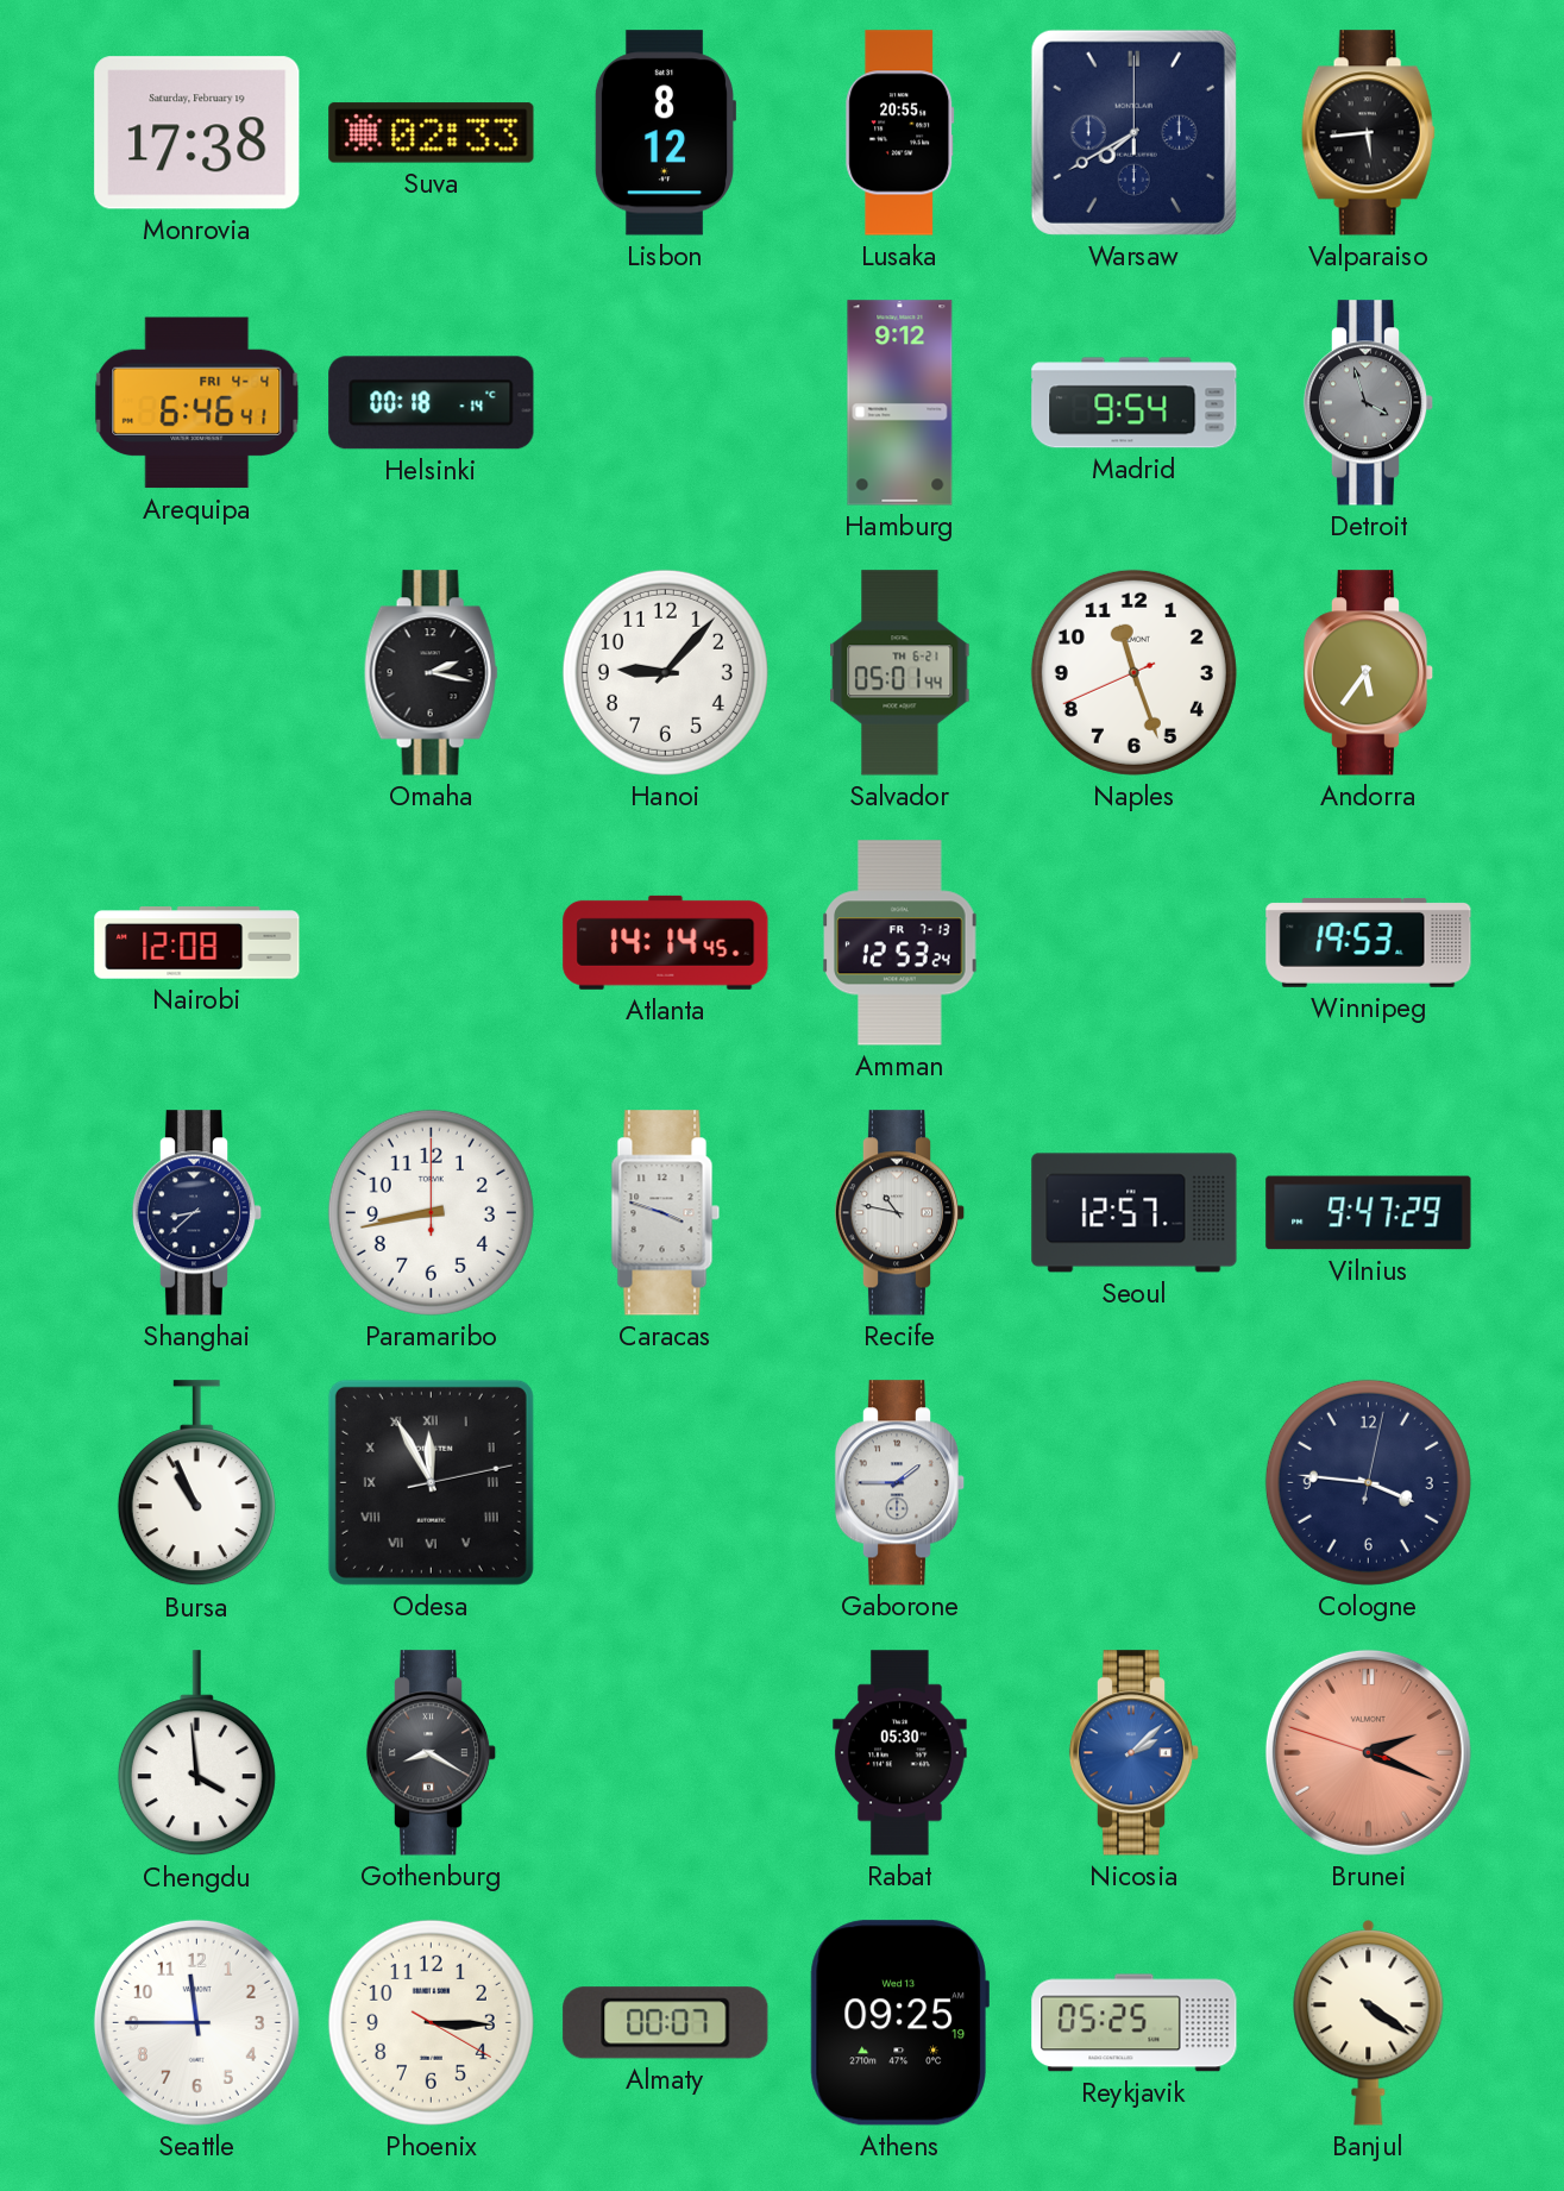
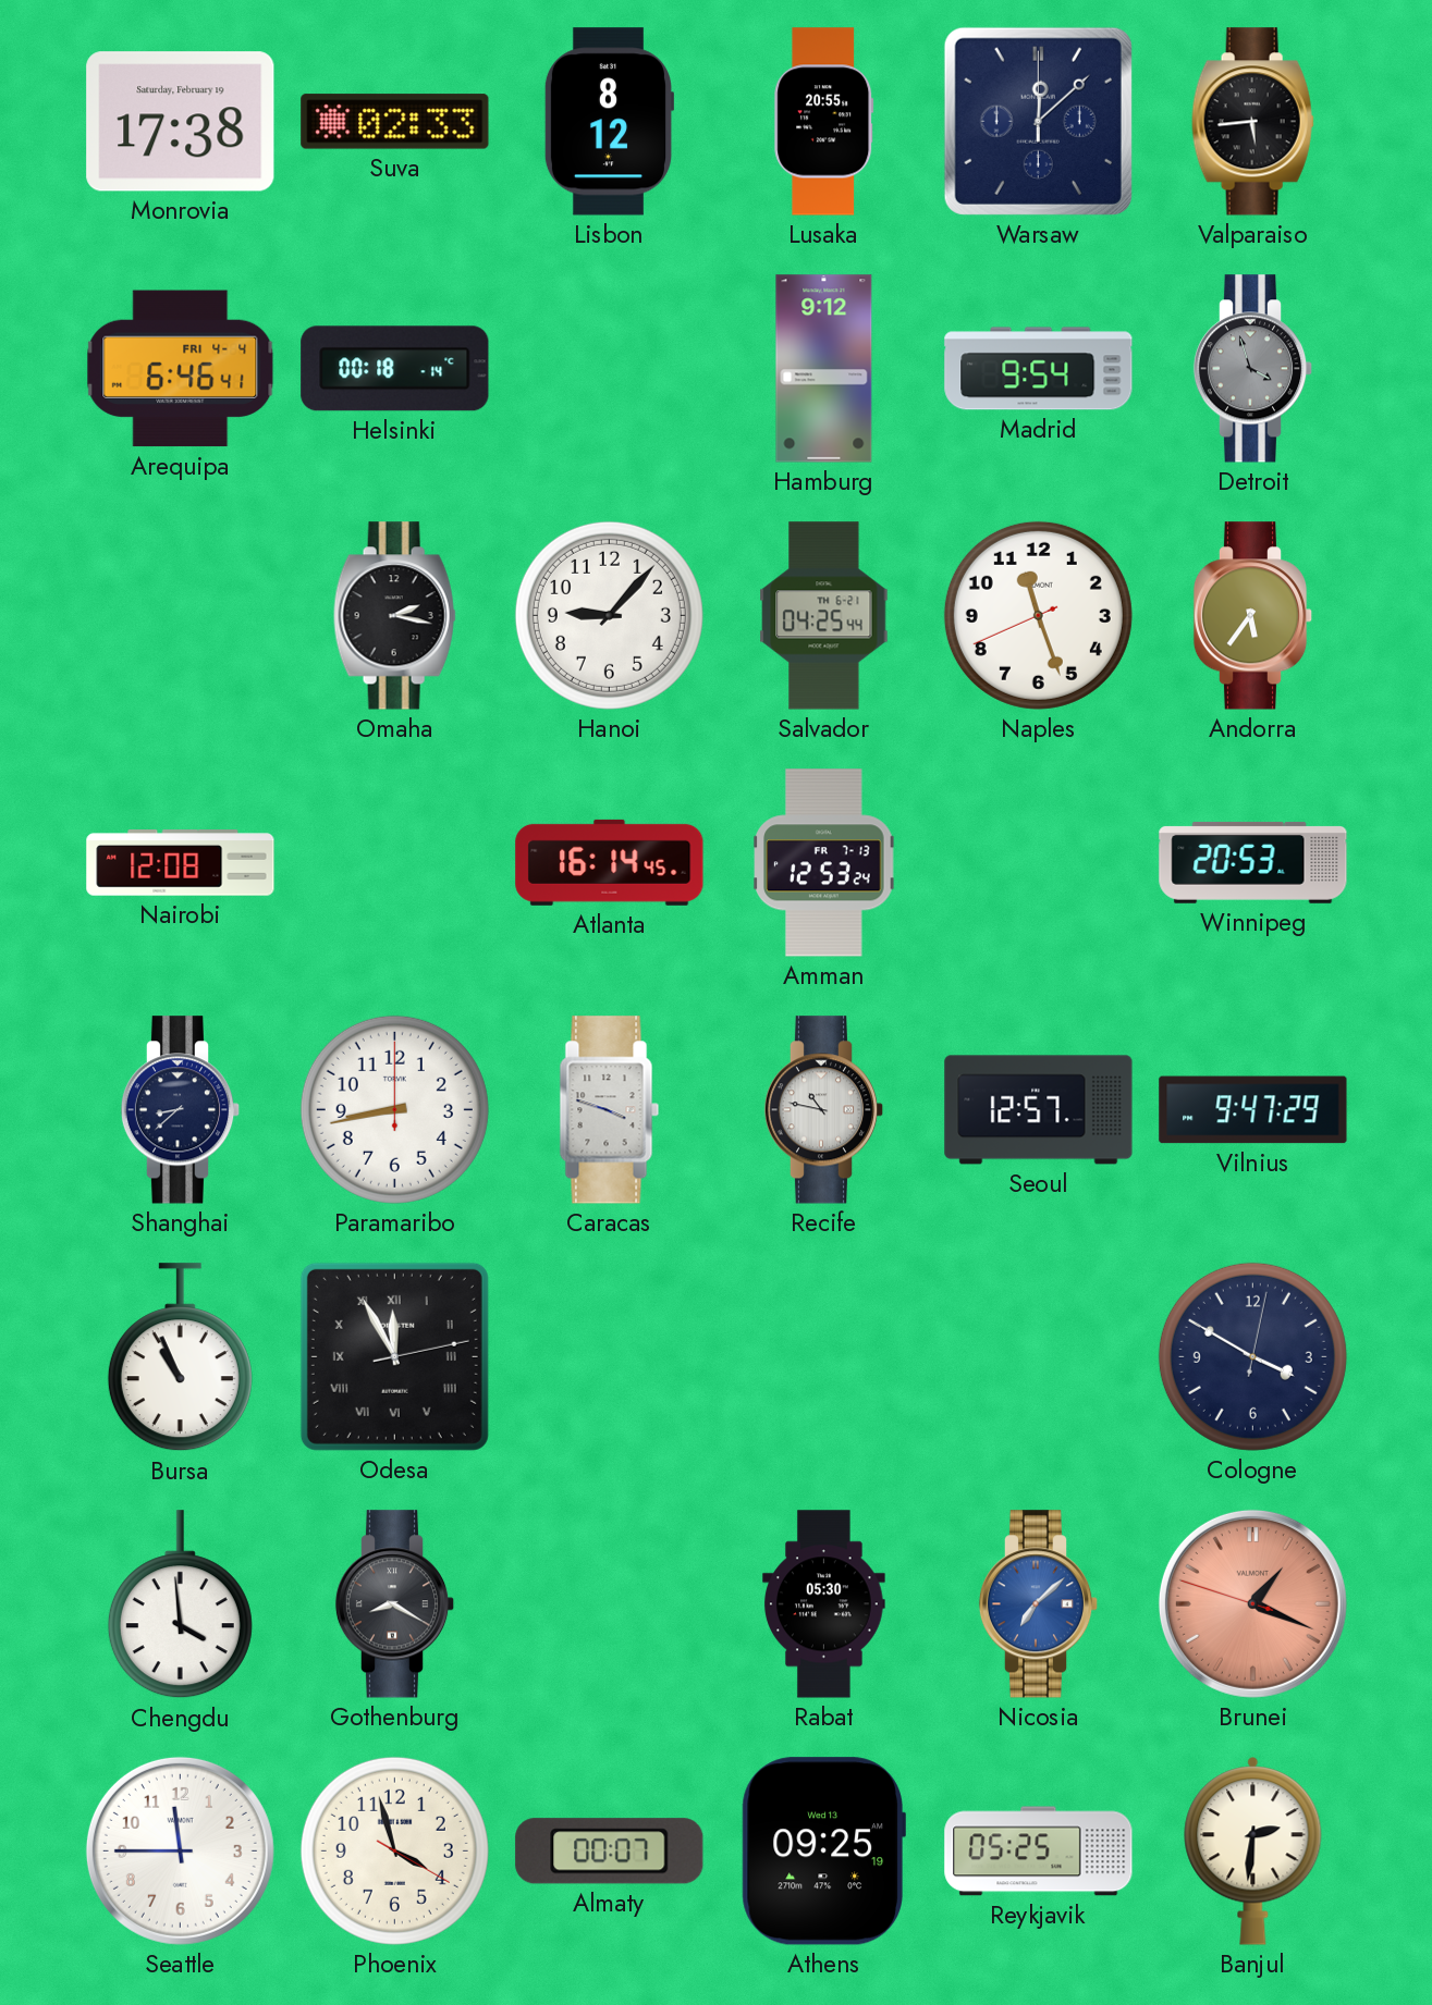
Warsaw: 7:40 -> 12:08 (1038, 121)
Salvador: 05:01 -> 04:25 (824, 616)
Atlanta: 14:14 -> 16:14 (610, 862)
Winnipeg: 19:53 -> 20:53 (1253, 862)
Gaborone: 1:45 -> none (900, 1483)
Cologne: 3:46 -> 3:50 (1252, 1356)
Nicosia: 2:08 -> 7:08 (1039, 1604)
Brunei: 2:18 -> 1:18 (1252, 1603)
Phoenix: 3:15 -> 3:57 (394, 1850)
Banjul: 4:21 -> 2:31 (1253, 1852)
